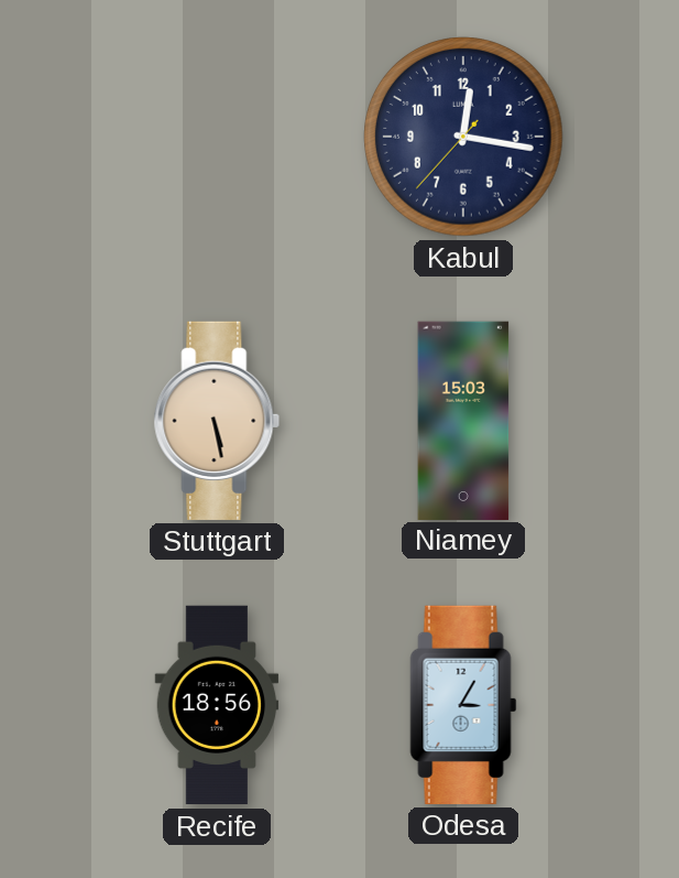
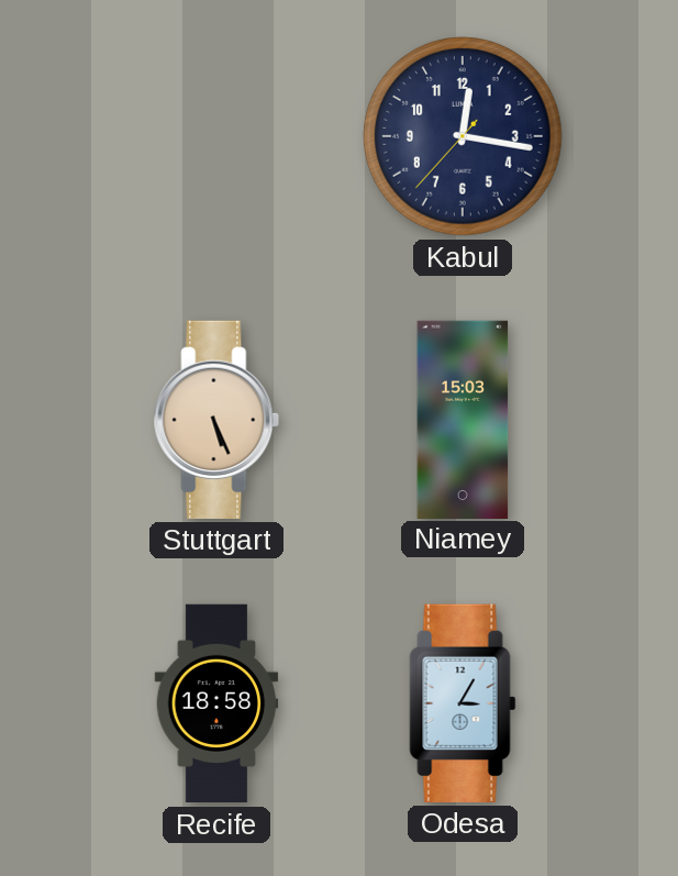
Stuttgart: 5:28 -> 5:26 (216, 420)
Recife: 18:56 -> 18:58 (216, 703)
